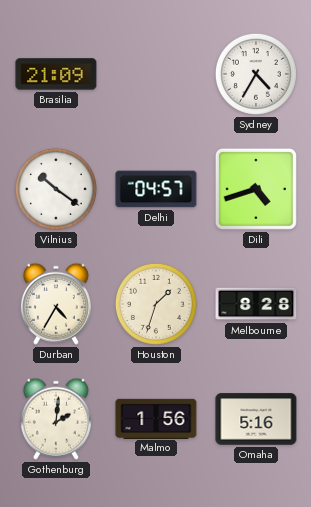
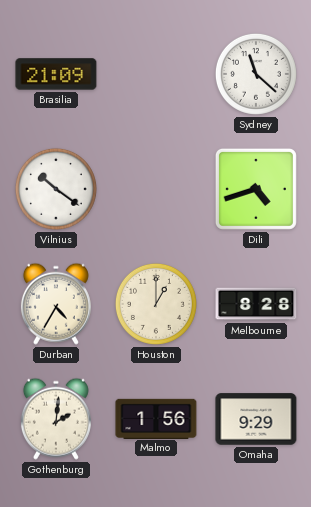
Sydney: 4:35 -> 11:22 (256, 74)
Delhi: 04:57 -> none (156, 189)
Houston: 1:33 -> 1:00 (156, 304)
Omaha: 5:16 -> 9:29 (256, 419)
